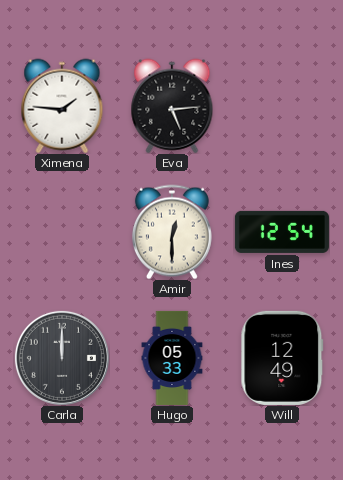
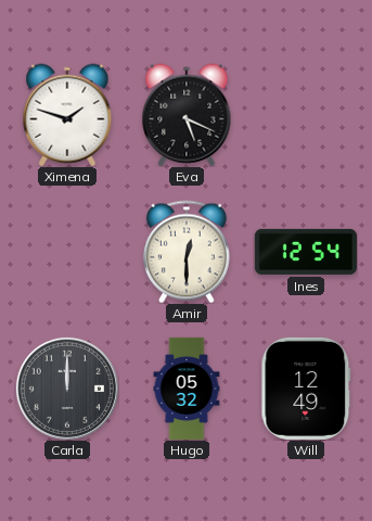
Ximena: 1:46 -> 1:48 (67, 115)
Eva: 5:14 -> 5:19 (187, 115)
Hugo: 05:33 -> 05:32 (187, 389)
